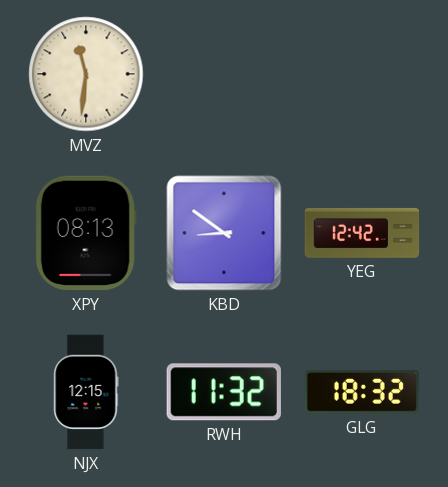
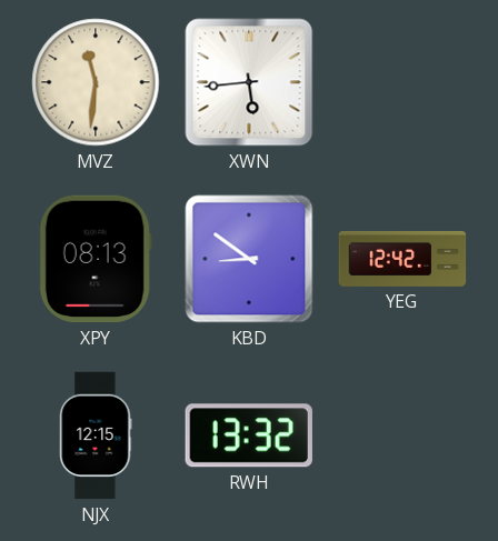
XWN: none -> 5:44 (249, 82)
RWH: 11:32 -> 13:32 (249, 435)
GLG: 18:32 -> none (361, 393)
